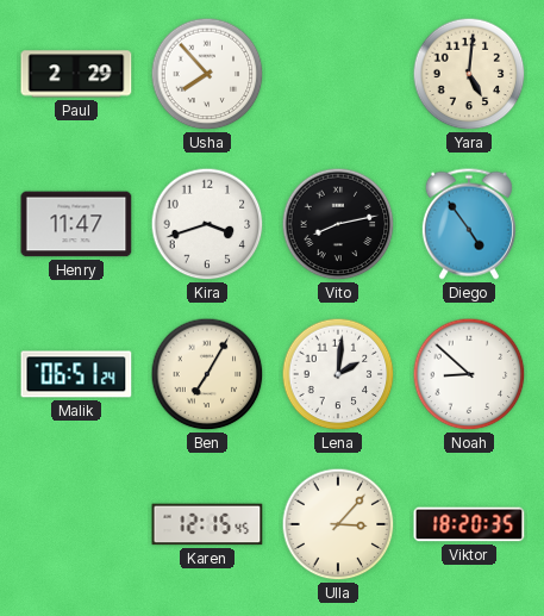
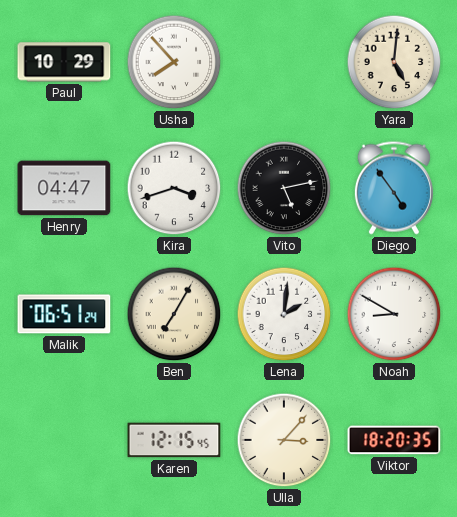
Paul: 2:29 -> 10:29 (64, 62)
Henry: 11:47 -> 04:47 (64, 188)
Vito: 8:13 -> 5:13 (284, 188)
Noah: 8:52 -> 8:50 (394, 314)
